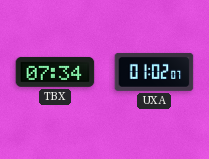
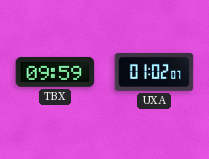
TBX: 07:34 -> 09:59 (55, 72)
